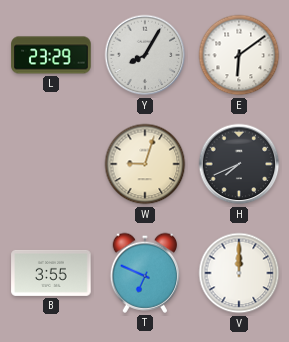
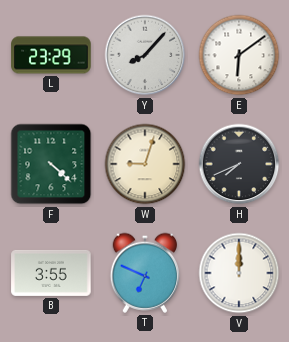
Y: 8:05 -> 8:07 (145, 55)
F: none -> 4:22 (51, 164)
